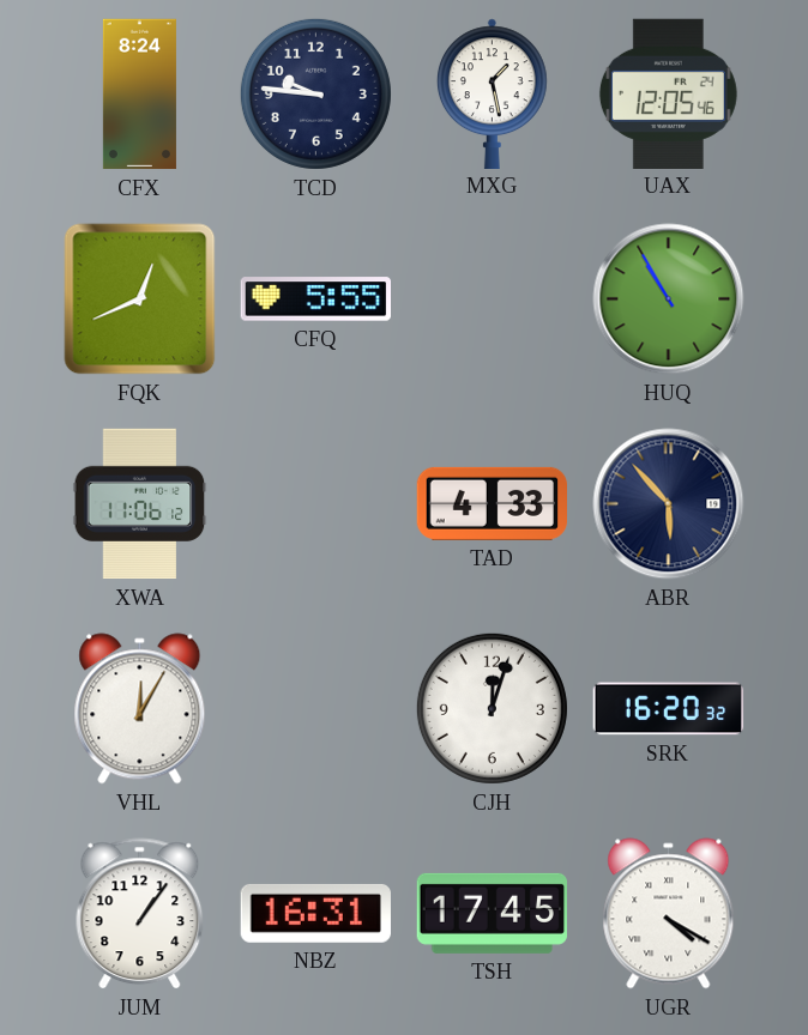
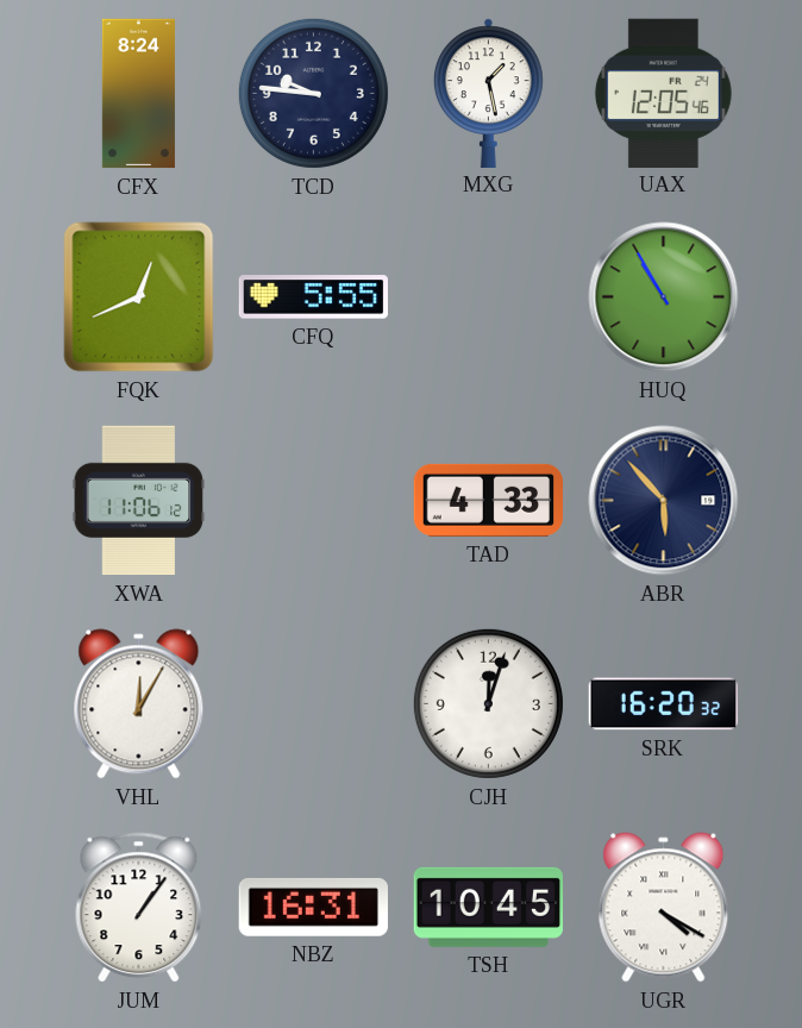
TSH: 17:45 -> 10:45 (488, 907)
